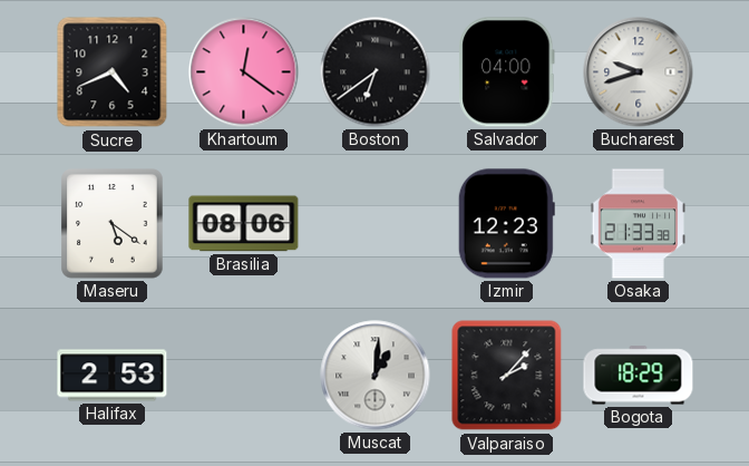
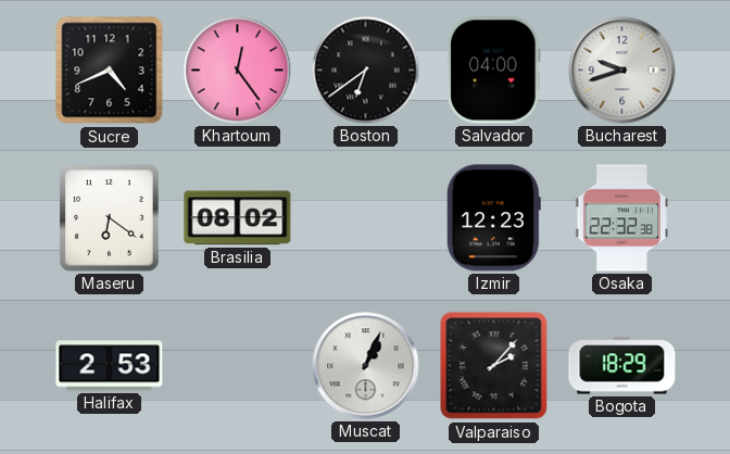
Khartoum: 12:21 -> 12:24 (238, 71)
Maseru: 5:21 -> 6:21 (110, 218)
Brasilia: 08:06 -> 08:02 (238, 218)
Osaka: 21:33 -> 22:32 (621, 218)
Muscat: 1:01 -> 1:04 (366, 366)
